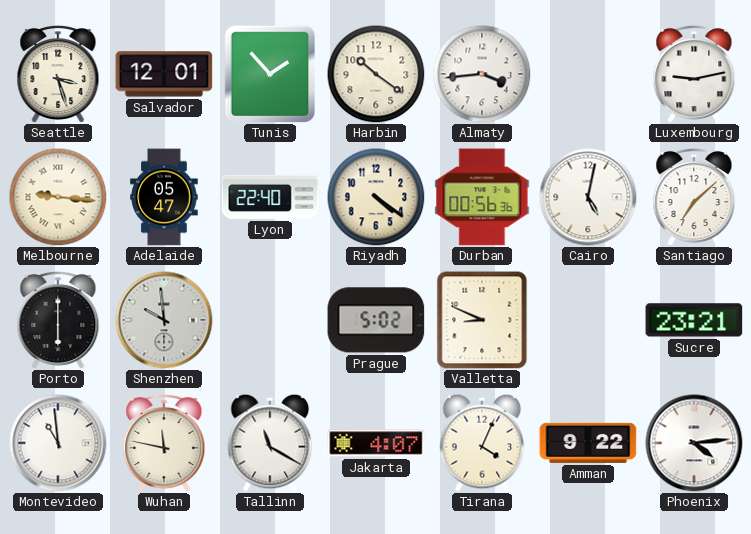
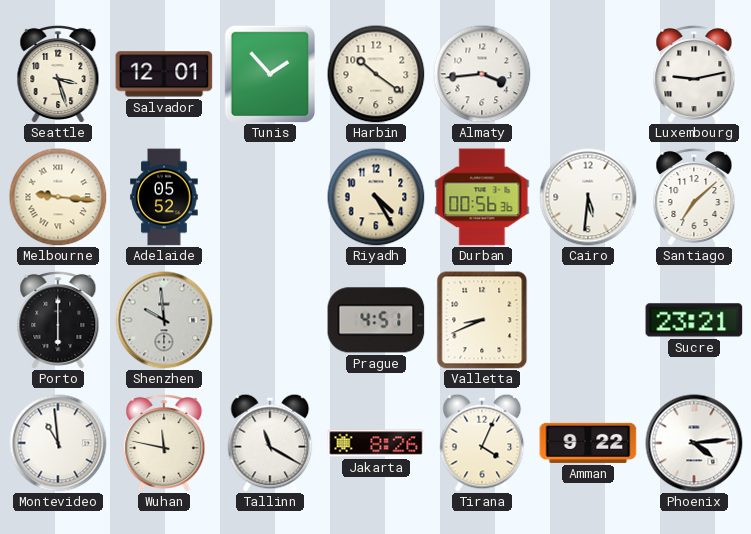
Adelaide: 05:47 -> 05:52 (164, 197)
Lyon: 22:40 -> none (270, 197)
Riyadh: 4:21 -> 4:25 (376, 197)
Cairo: 5:02 -> 5:31 (588, 197)
Prague: 5:02 -> 4:51 (376, 320)
Valletta: 8:49 -> 8:41 (482, 320)
Jakarta: 4:07 -> 8:26 (376, 443)
